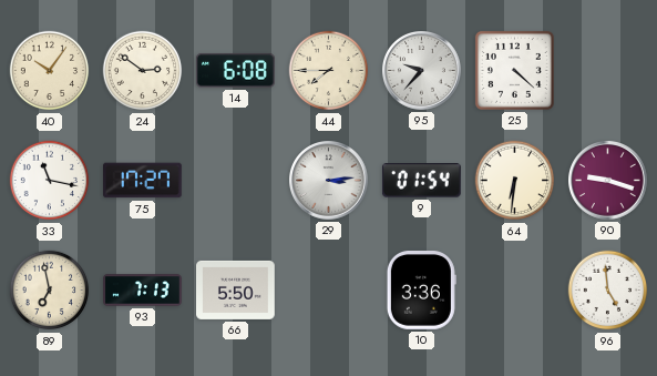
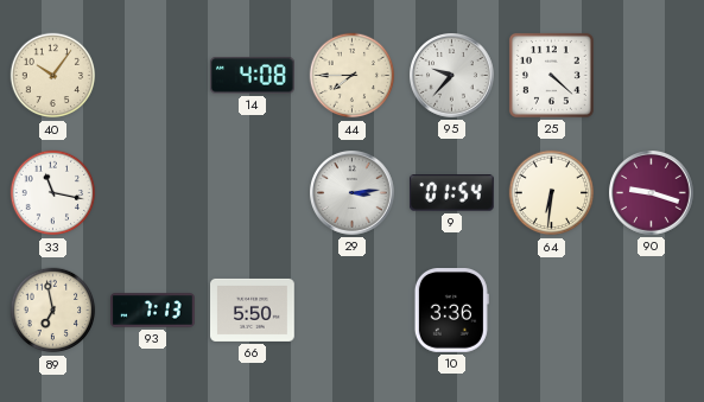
24: 2:51 -> none (143, 71)
14: 6:08 -> 4:08 (252, 76)
75: 17:27 -> none (143, 181)
96: 4:59 -> none (608, 291)
